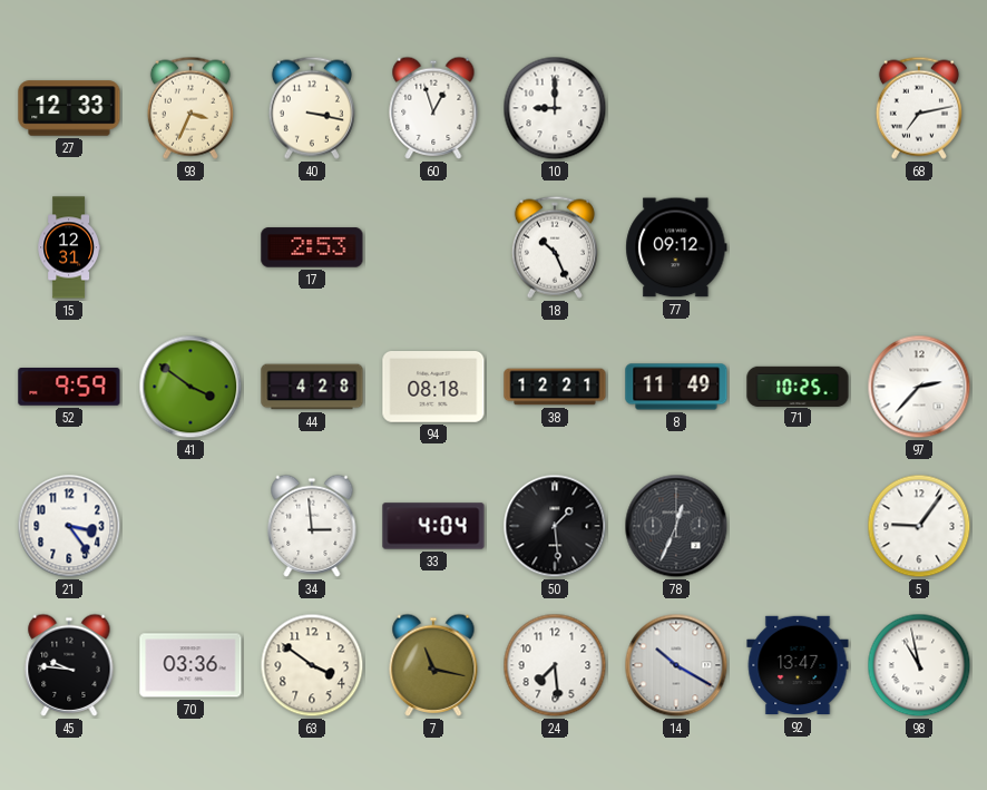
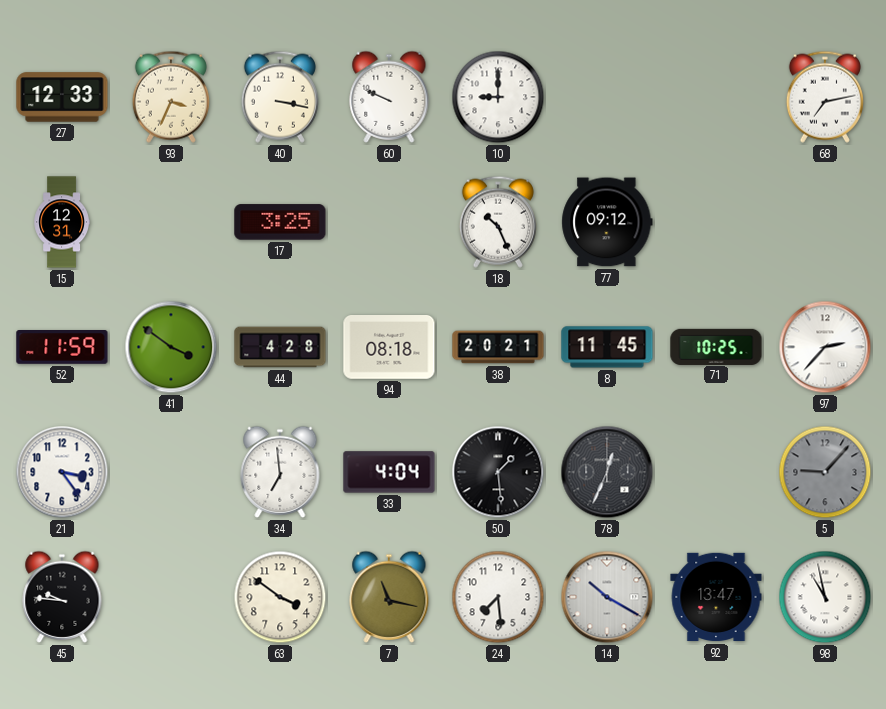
60: 12:57 -> 9:49 (389, 97)
17: 2:53 -> 3:25 (280, 222)
52: 9:59 -> 11:59 (62, 347)
38: 12:21 -> 20:21 (498, 347)
8: 11:49 -> 11:45 (607, 347)
34: 2:59 -> 6:59 (280, 472)
5: 9:06 -> 9:07 (825, 472)
5 dial: white -> grey (825, 472)
70: 03:36 -> none (190, 665)
